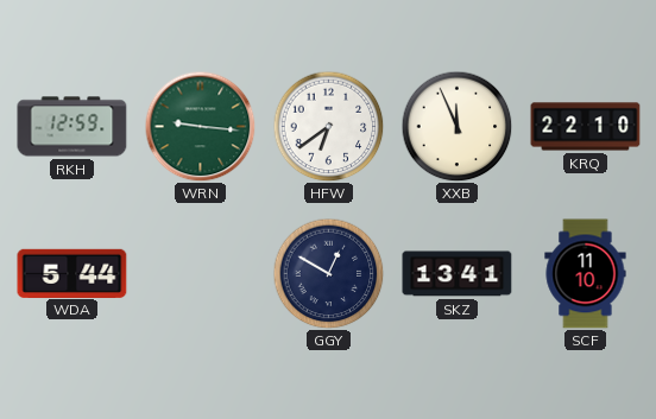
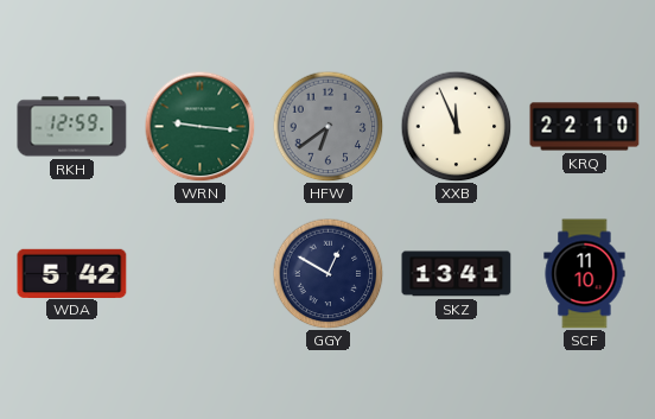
HFW dial: white -> grey (327, 126)
WDA: 5:44 -> 5:42 (72, 273)
